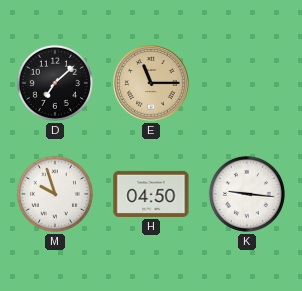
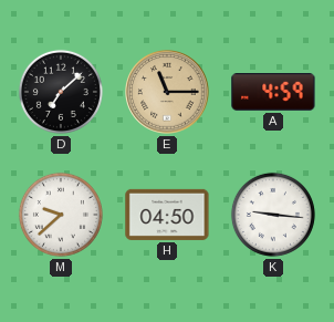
A: none -> 4:59 (273, 92)
M: 9:57 -> 9:38 (61, 215)
